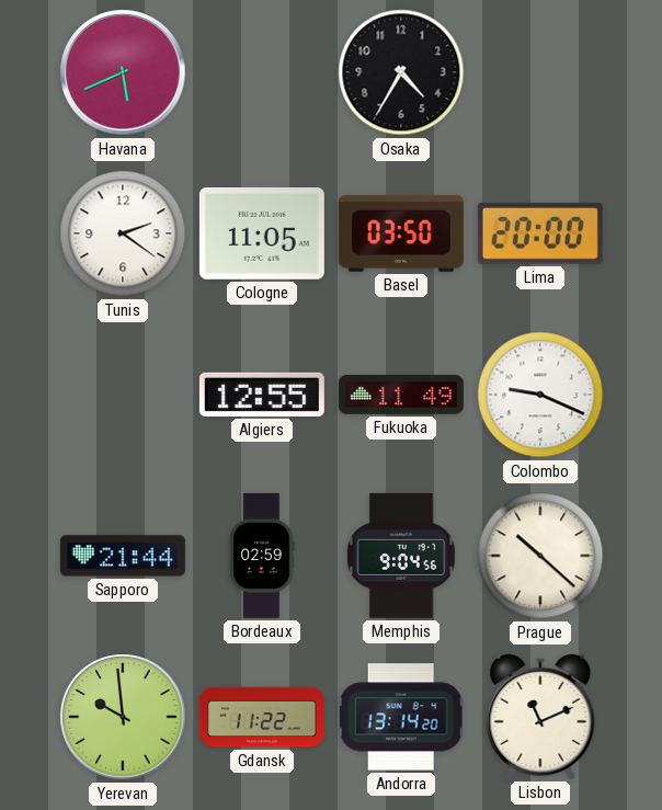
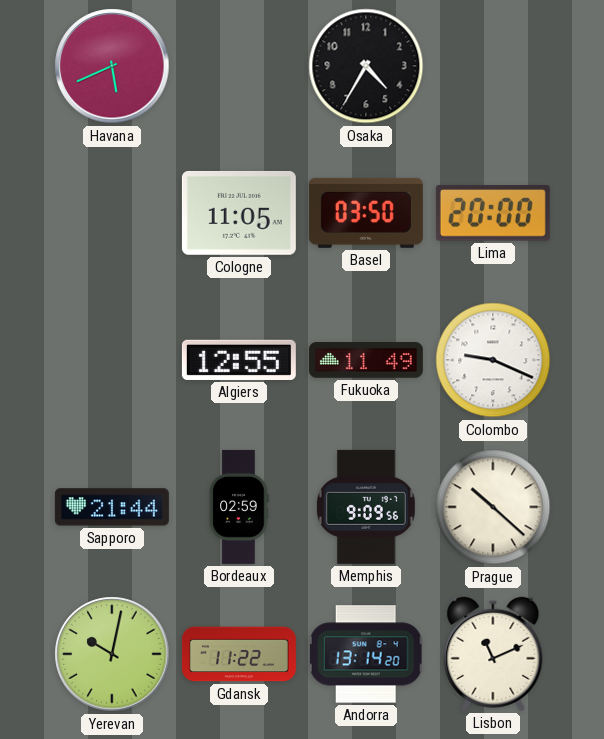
Tunis: 2:21 -> none (123, 233)
Memphis: 9:04 -> 9:09 (366, 507)
Yerevan: 9:59 -> 10:02 (112, 654)
